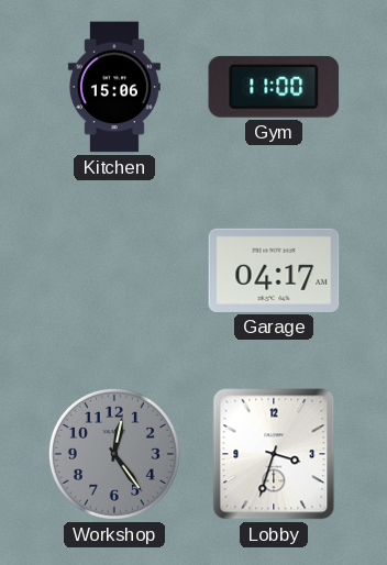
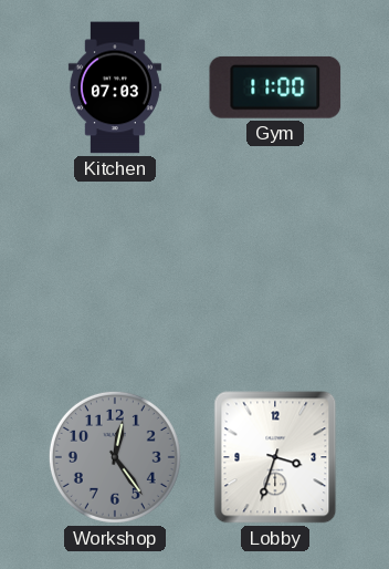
Kitchen: 15:06 -> 07:03 (115, 87)
Garage: 04:17 -> none (274, 270)
